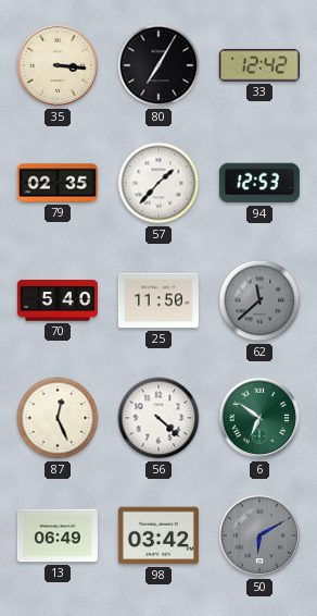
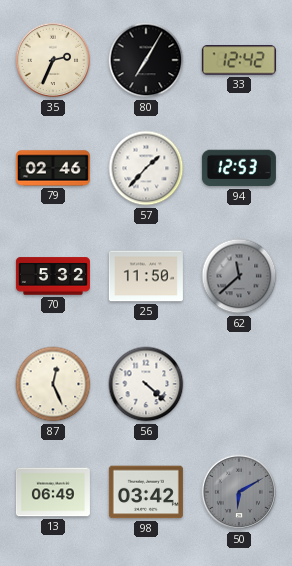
35: 3:16 -> 2:34 (53, 60)
79: 02:35 -> 02:46 (53, 168)
70: 5:40 -> 5:32 (53, 276)
6: 6:51 -> none (259, 418)
